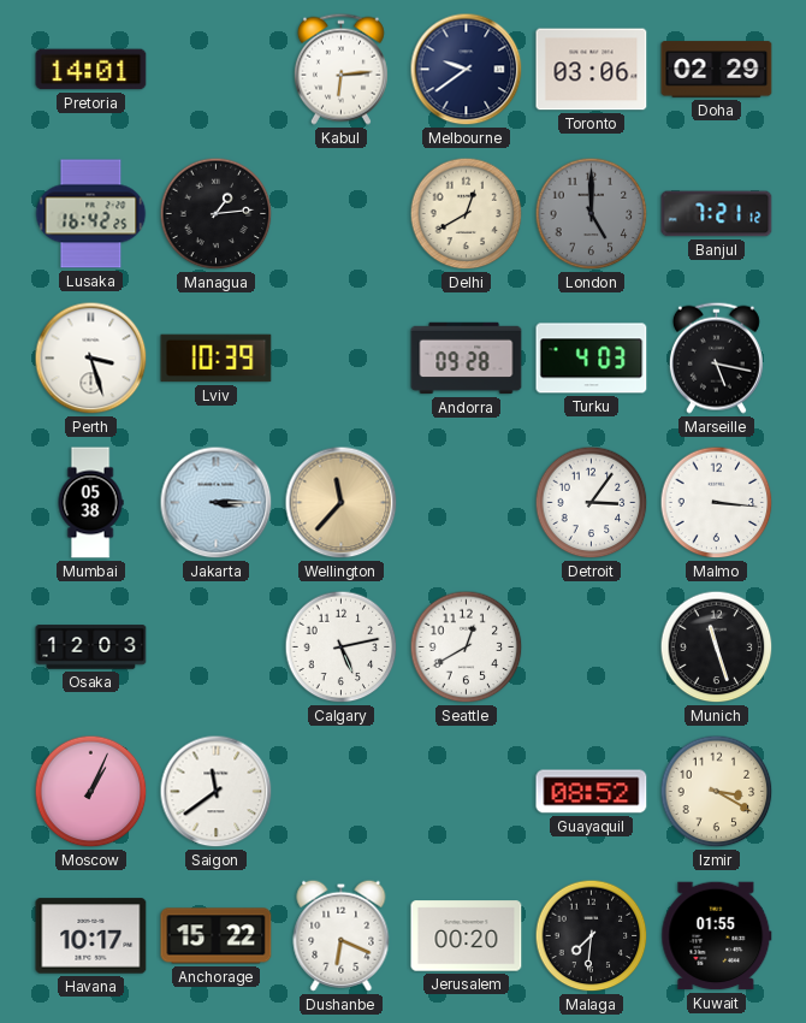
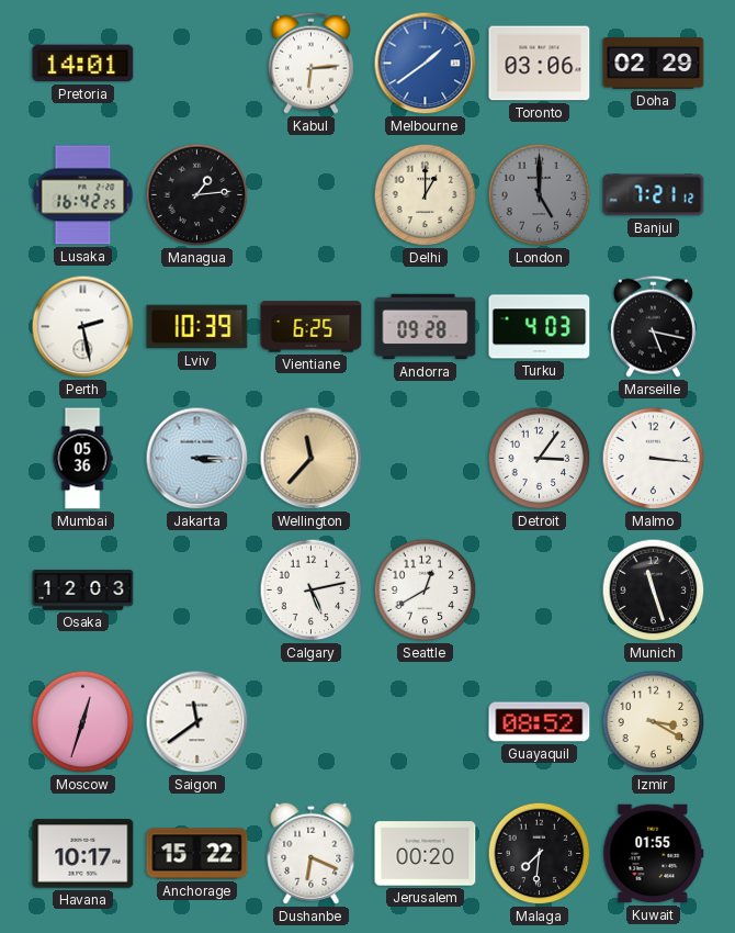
Melbourne: 9:39 -> 1:39 (426, 64)
Melbourne dial: navy -> blue (426, 64)
Delhi: 12:40 -> 1:00 (426, 195)
Perth: 3:27 -> 2:28 (83, 327)
Vientiane: none -> 6:25 (312, 327)
Mumbai: 05:38 -> 05:36 (82, 459)
Moscow: 1:04 -> 12:33 (83, 722)
